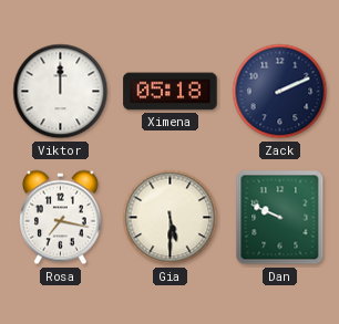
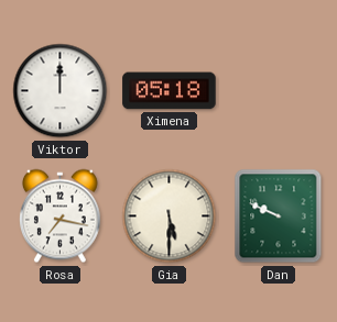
Zack: 2:11 -> none (280, 92)
